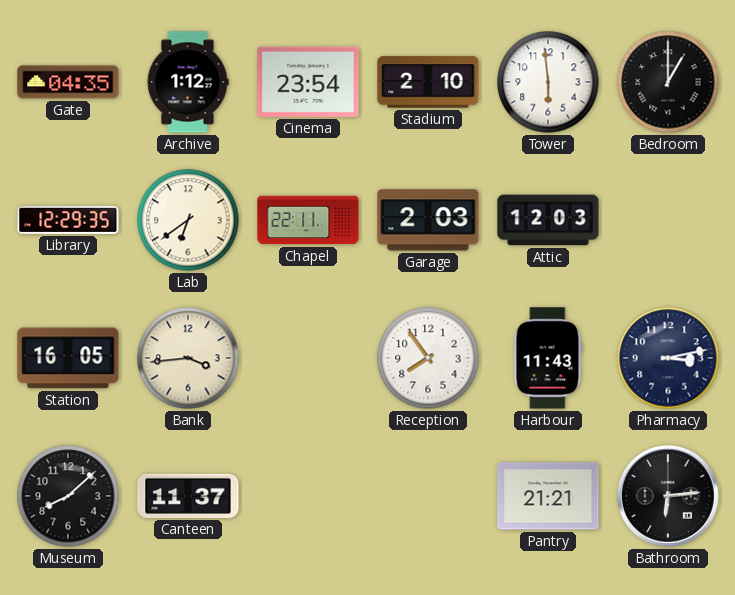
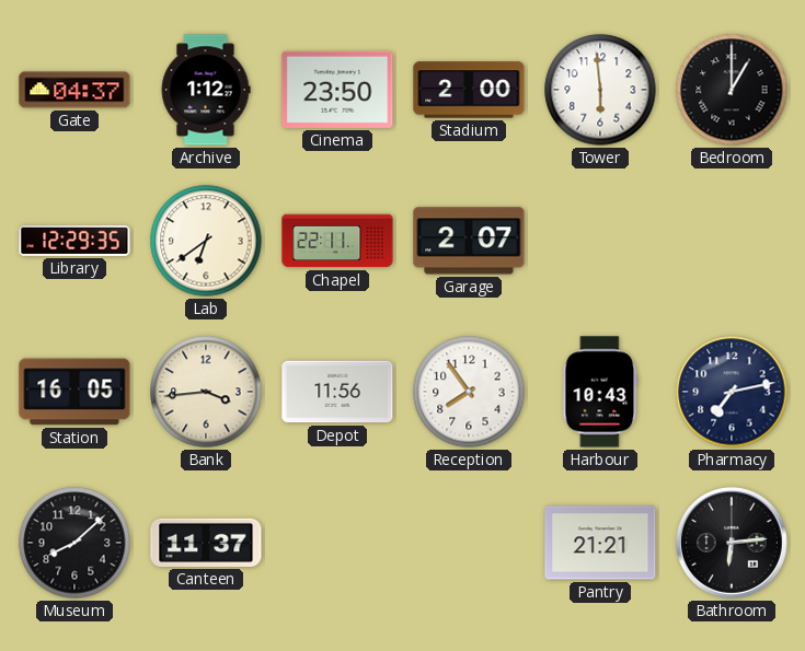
Gate: 04:35 -> 04:37 (74, 90)
Cinema: 23:54 -> 23:50 (337, 90)
Stadium: 2:10 -> 2:00 (469, 90)
Garage: 2:03 -> 2:07 (469, 241)
Attic: 12:03 -> none (548, 220)
Depot: none -> 11:56 (337, 392)
Harbour: 11:43 -> 10:43 (600, 392)
Pharmacy: 3:13 -> 7:13 (732, 392)
